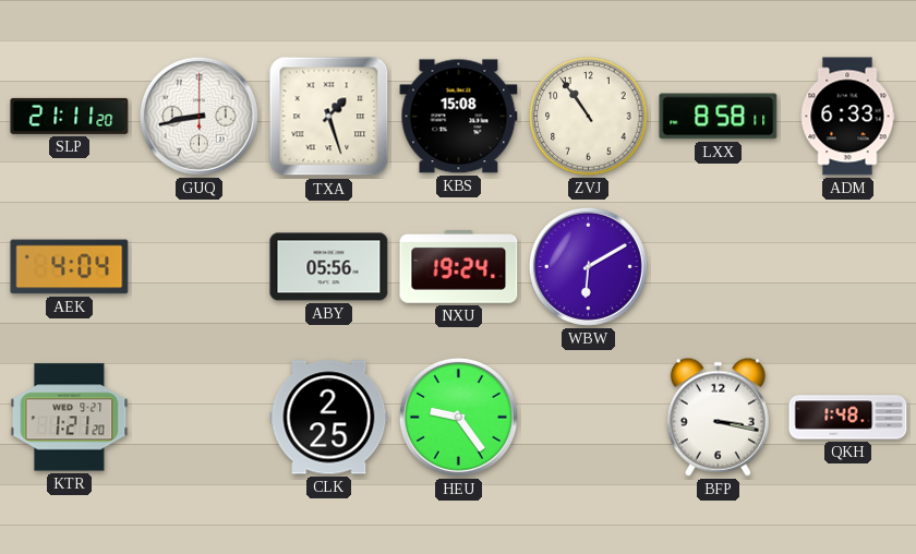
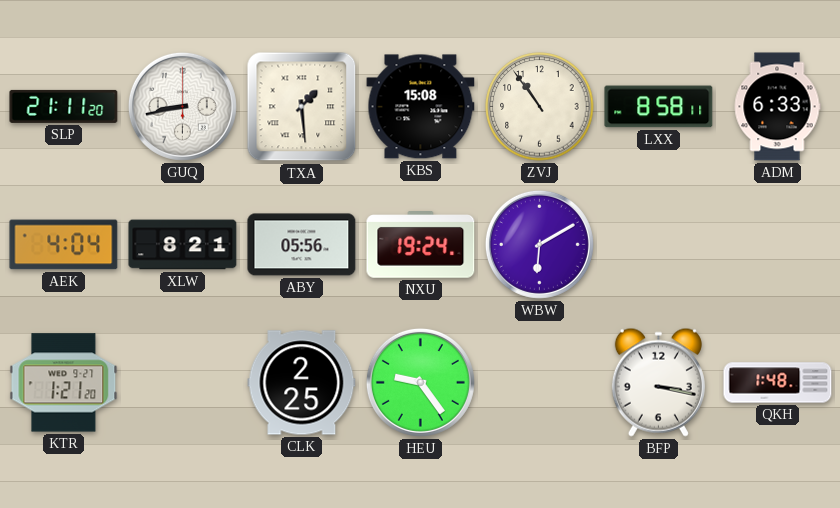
TXA: 1:27 -> 1:29 (302, 107)
XLW: none -> 8:21 (183, 245)
